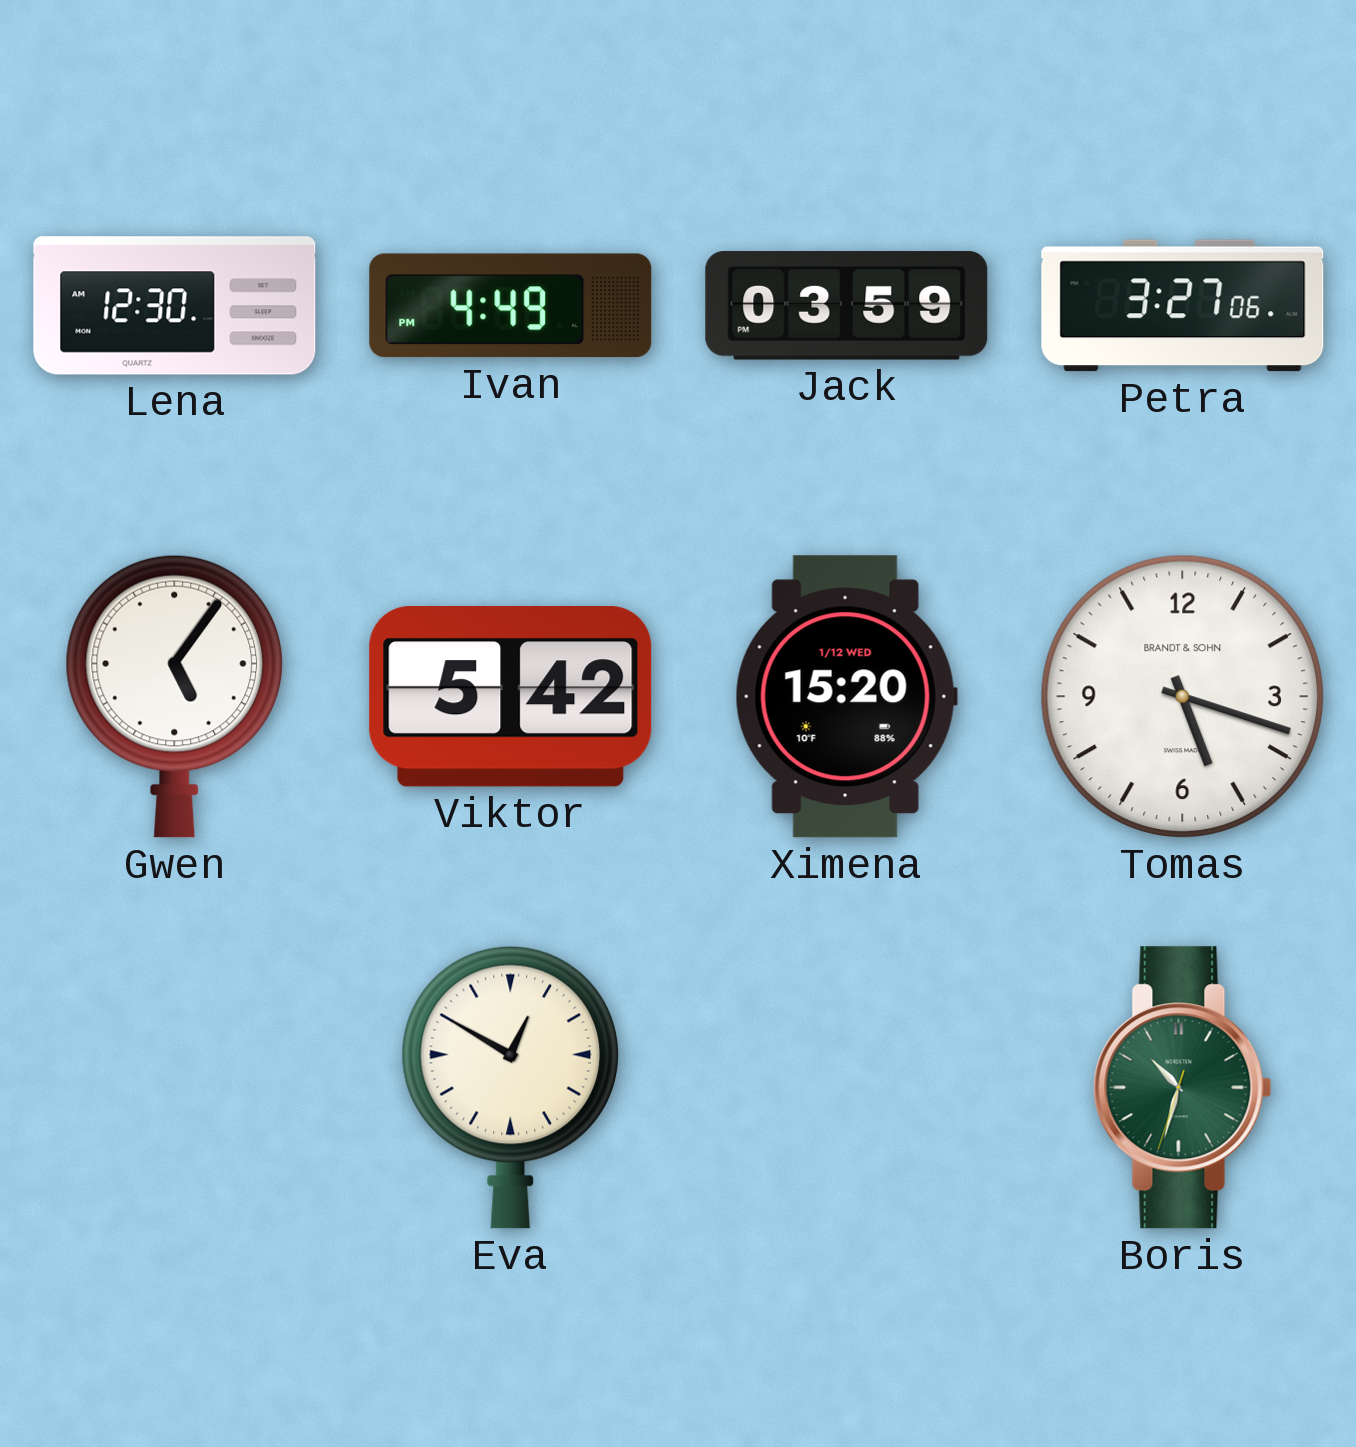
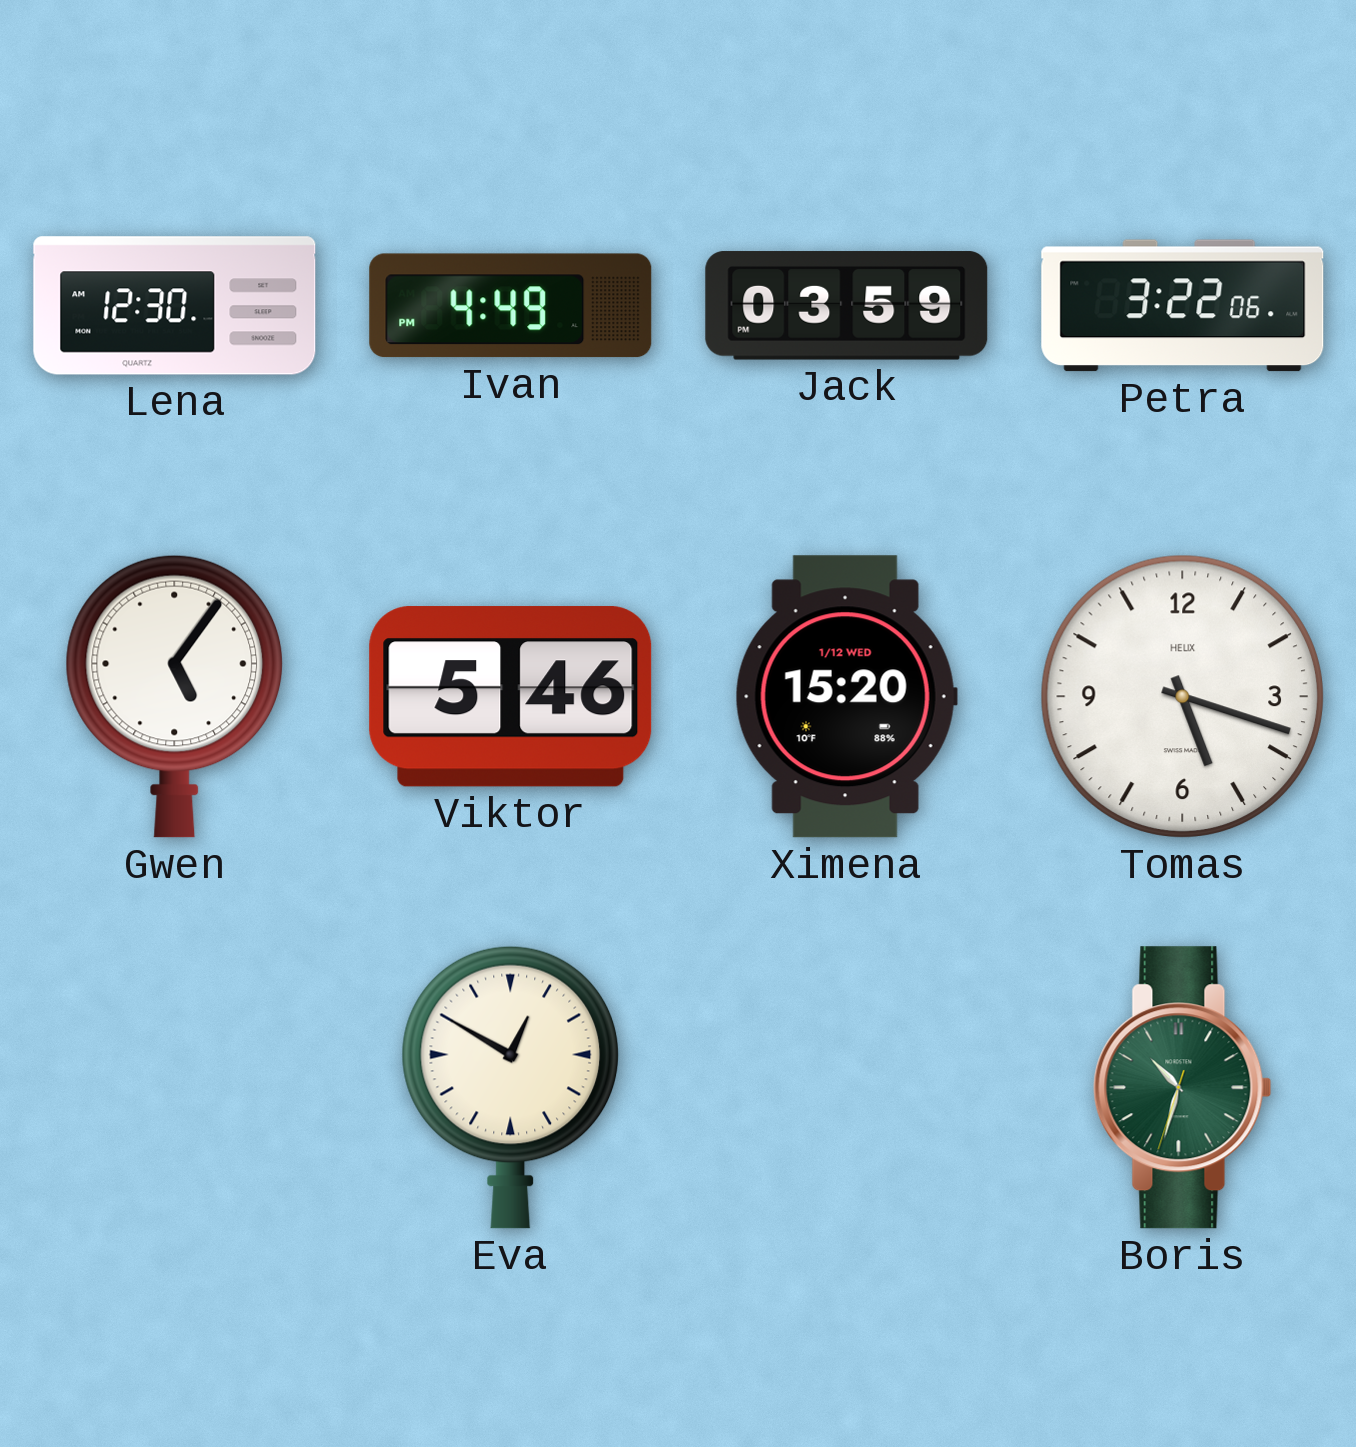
Petra: 3:27 -> 3:22 (1183, 306)
Viktor: 5:42 -> 5:46 (511, 697)
Tomas brand: BRANDT & SOHN -> HELIX (1182, 696)
